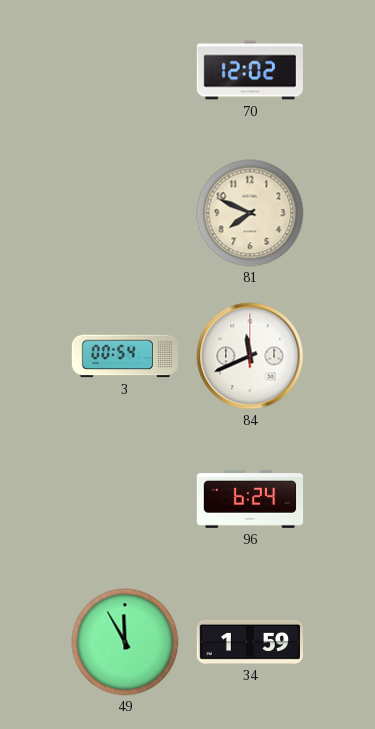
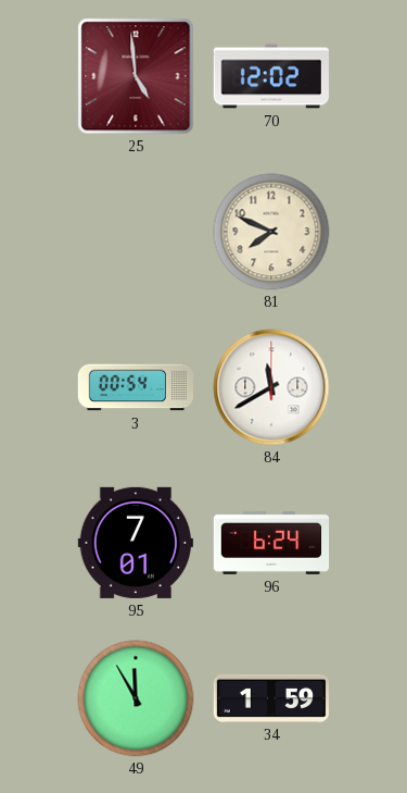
25: none -> 4:59 (136, 76)
84: 11:41 -> 11:40 (271, 387)
95: none -> 7:01 (136, 543)
